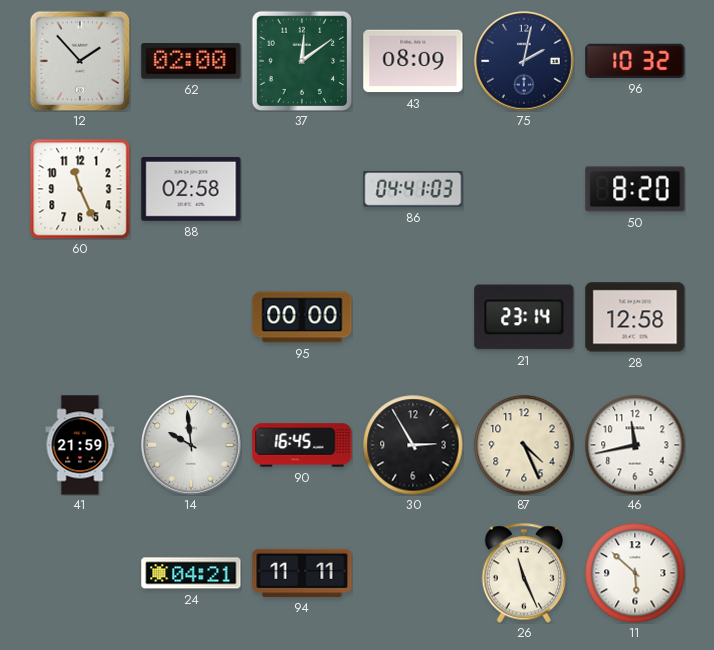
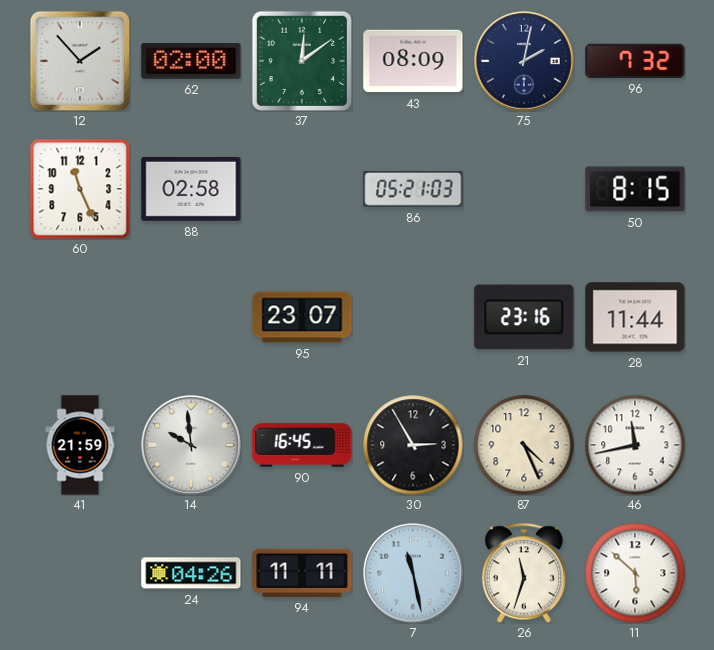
96: 10:32 -> 7:32 (635, 61)
86: 04:41 -> 05:21 (413, 189)
50: 8:20 -> 8:15 (635, 189)
95: 00:00 -> 23:07 (302, 317)
21: 23:14 -> 23:16 (524, 317)
28: 12:58 -> 11:44 (635, 317)
24: 04:21 -> 04:26 (191, 573)
7: none -> 11:28 (413, 573)
26: 11:26 -> 11:33 (524, 573)
